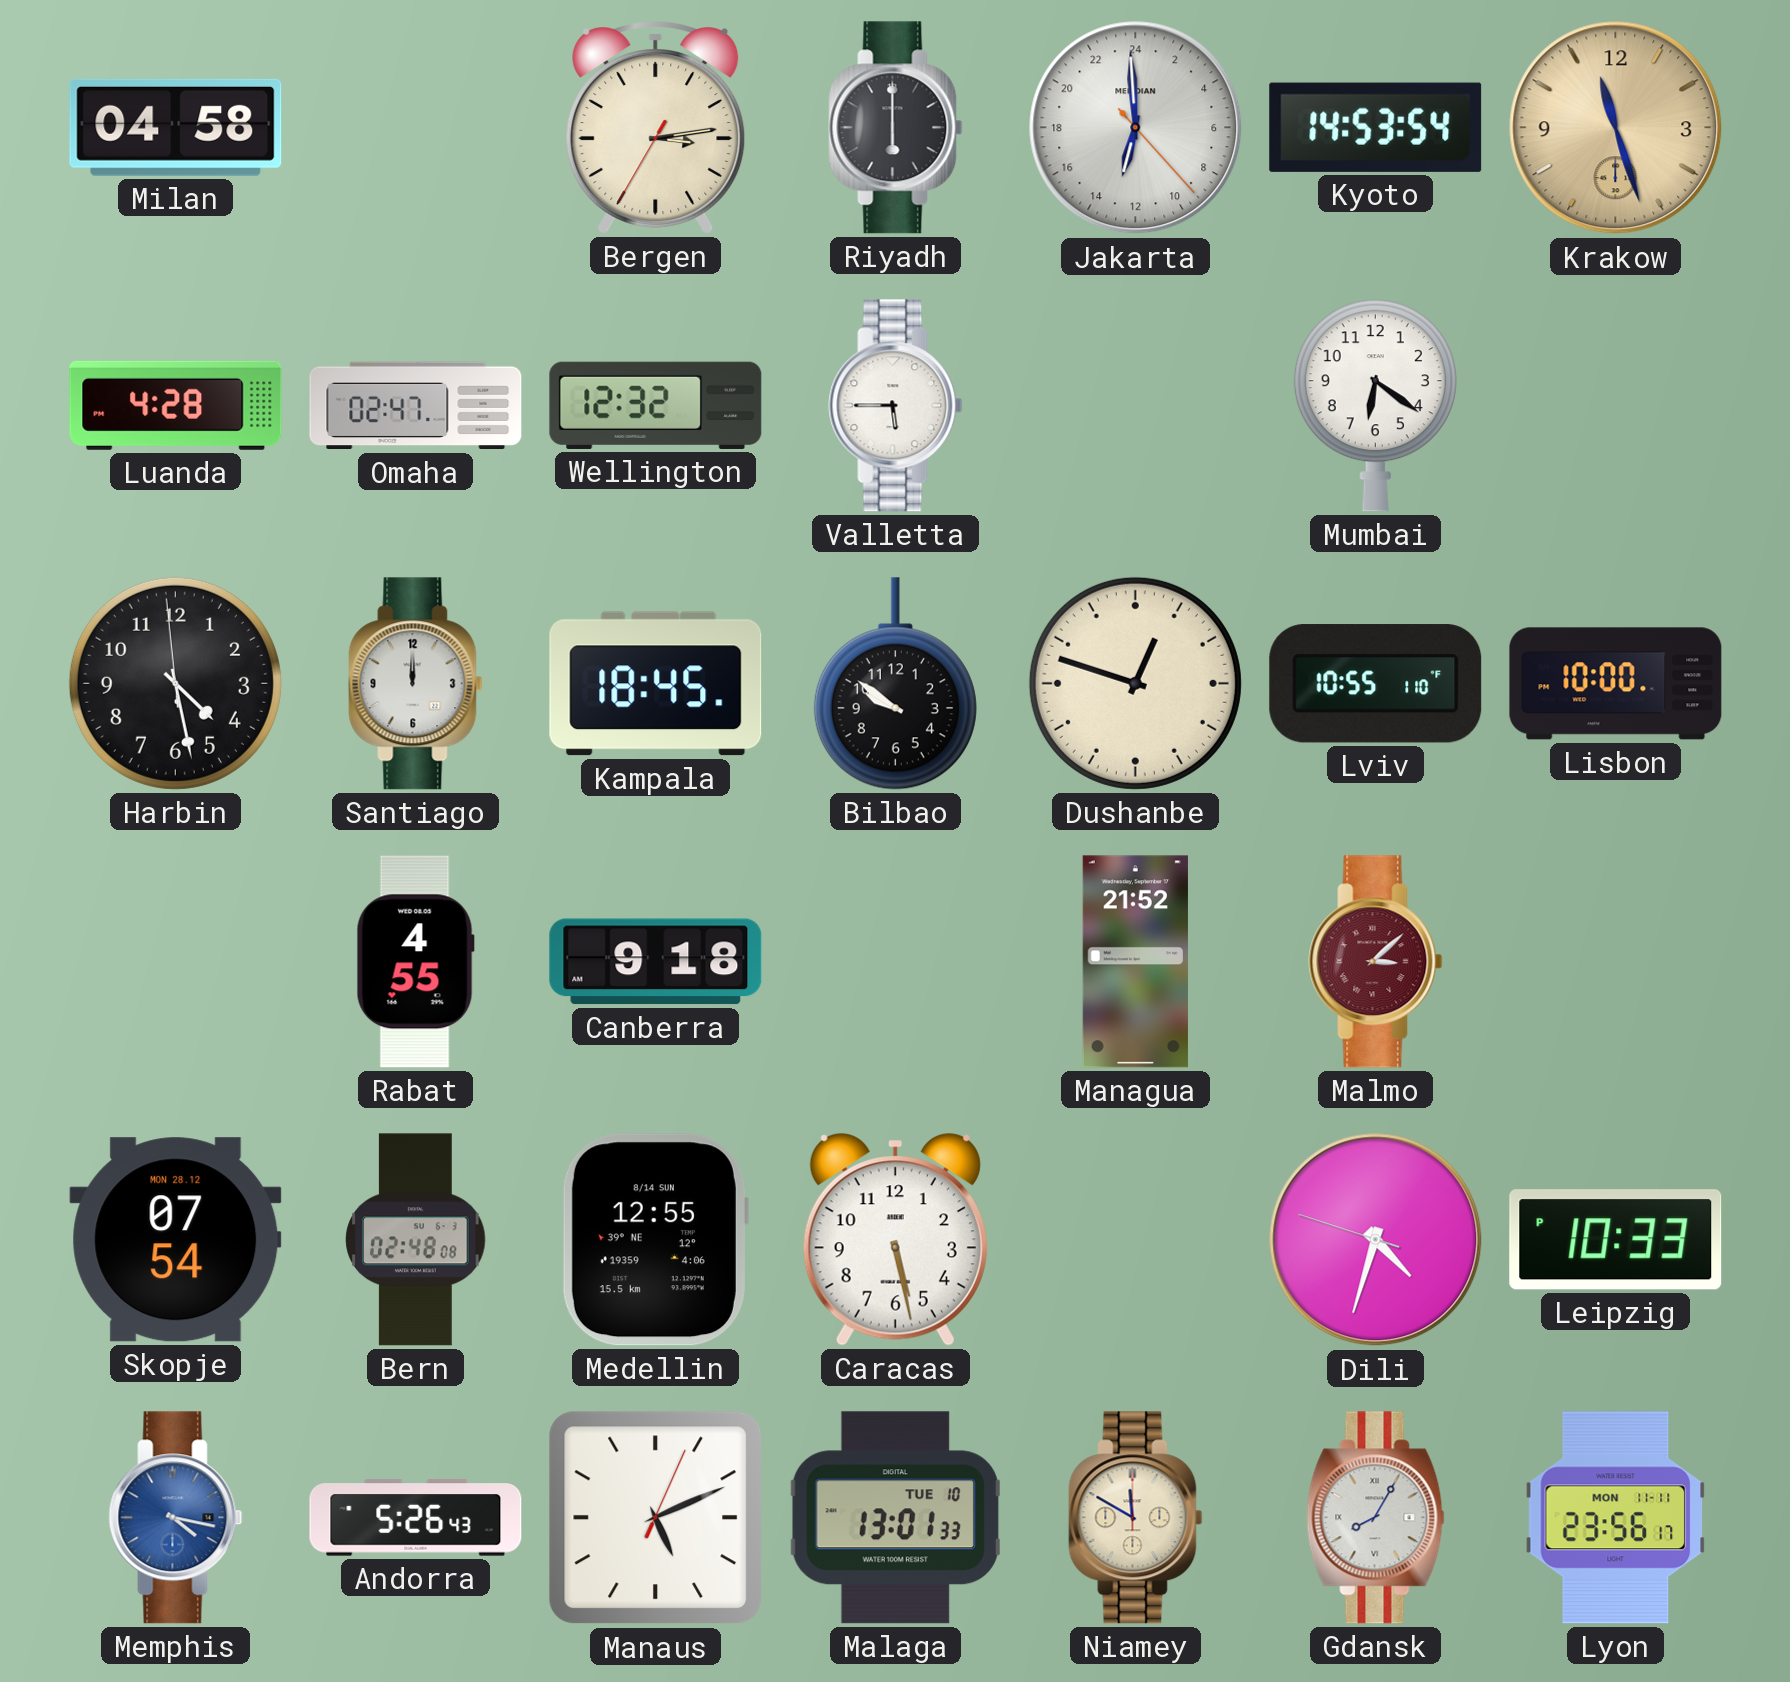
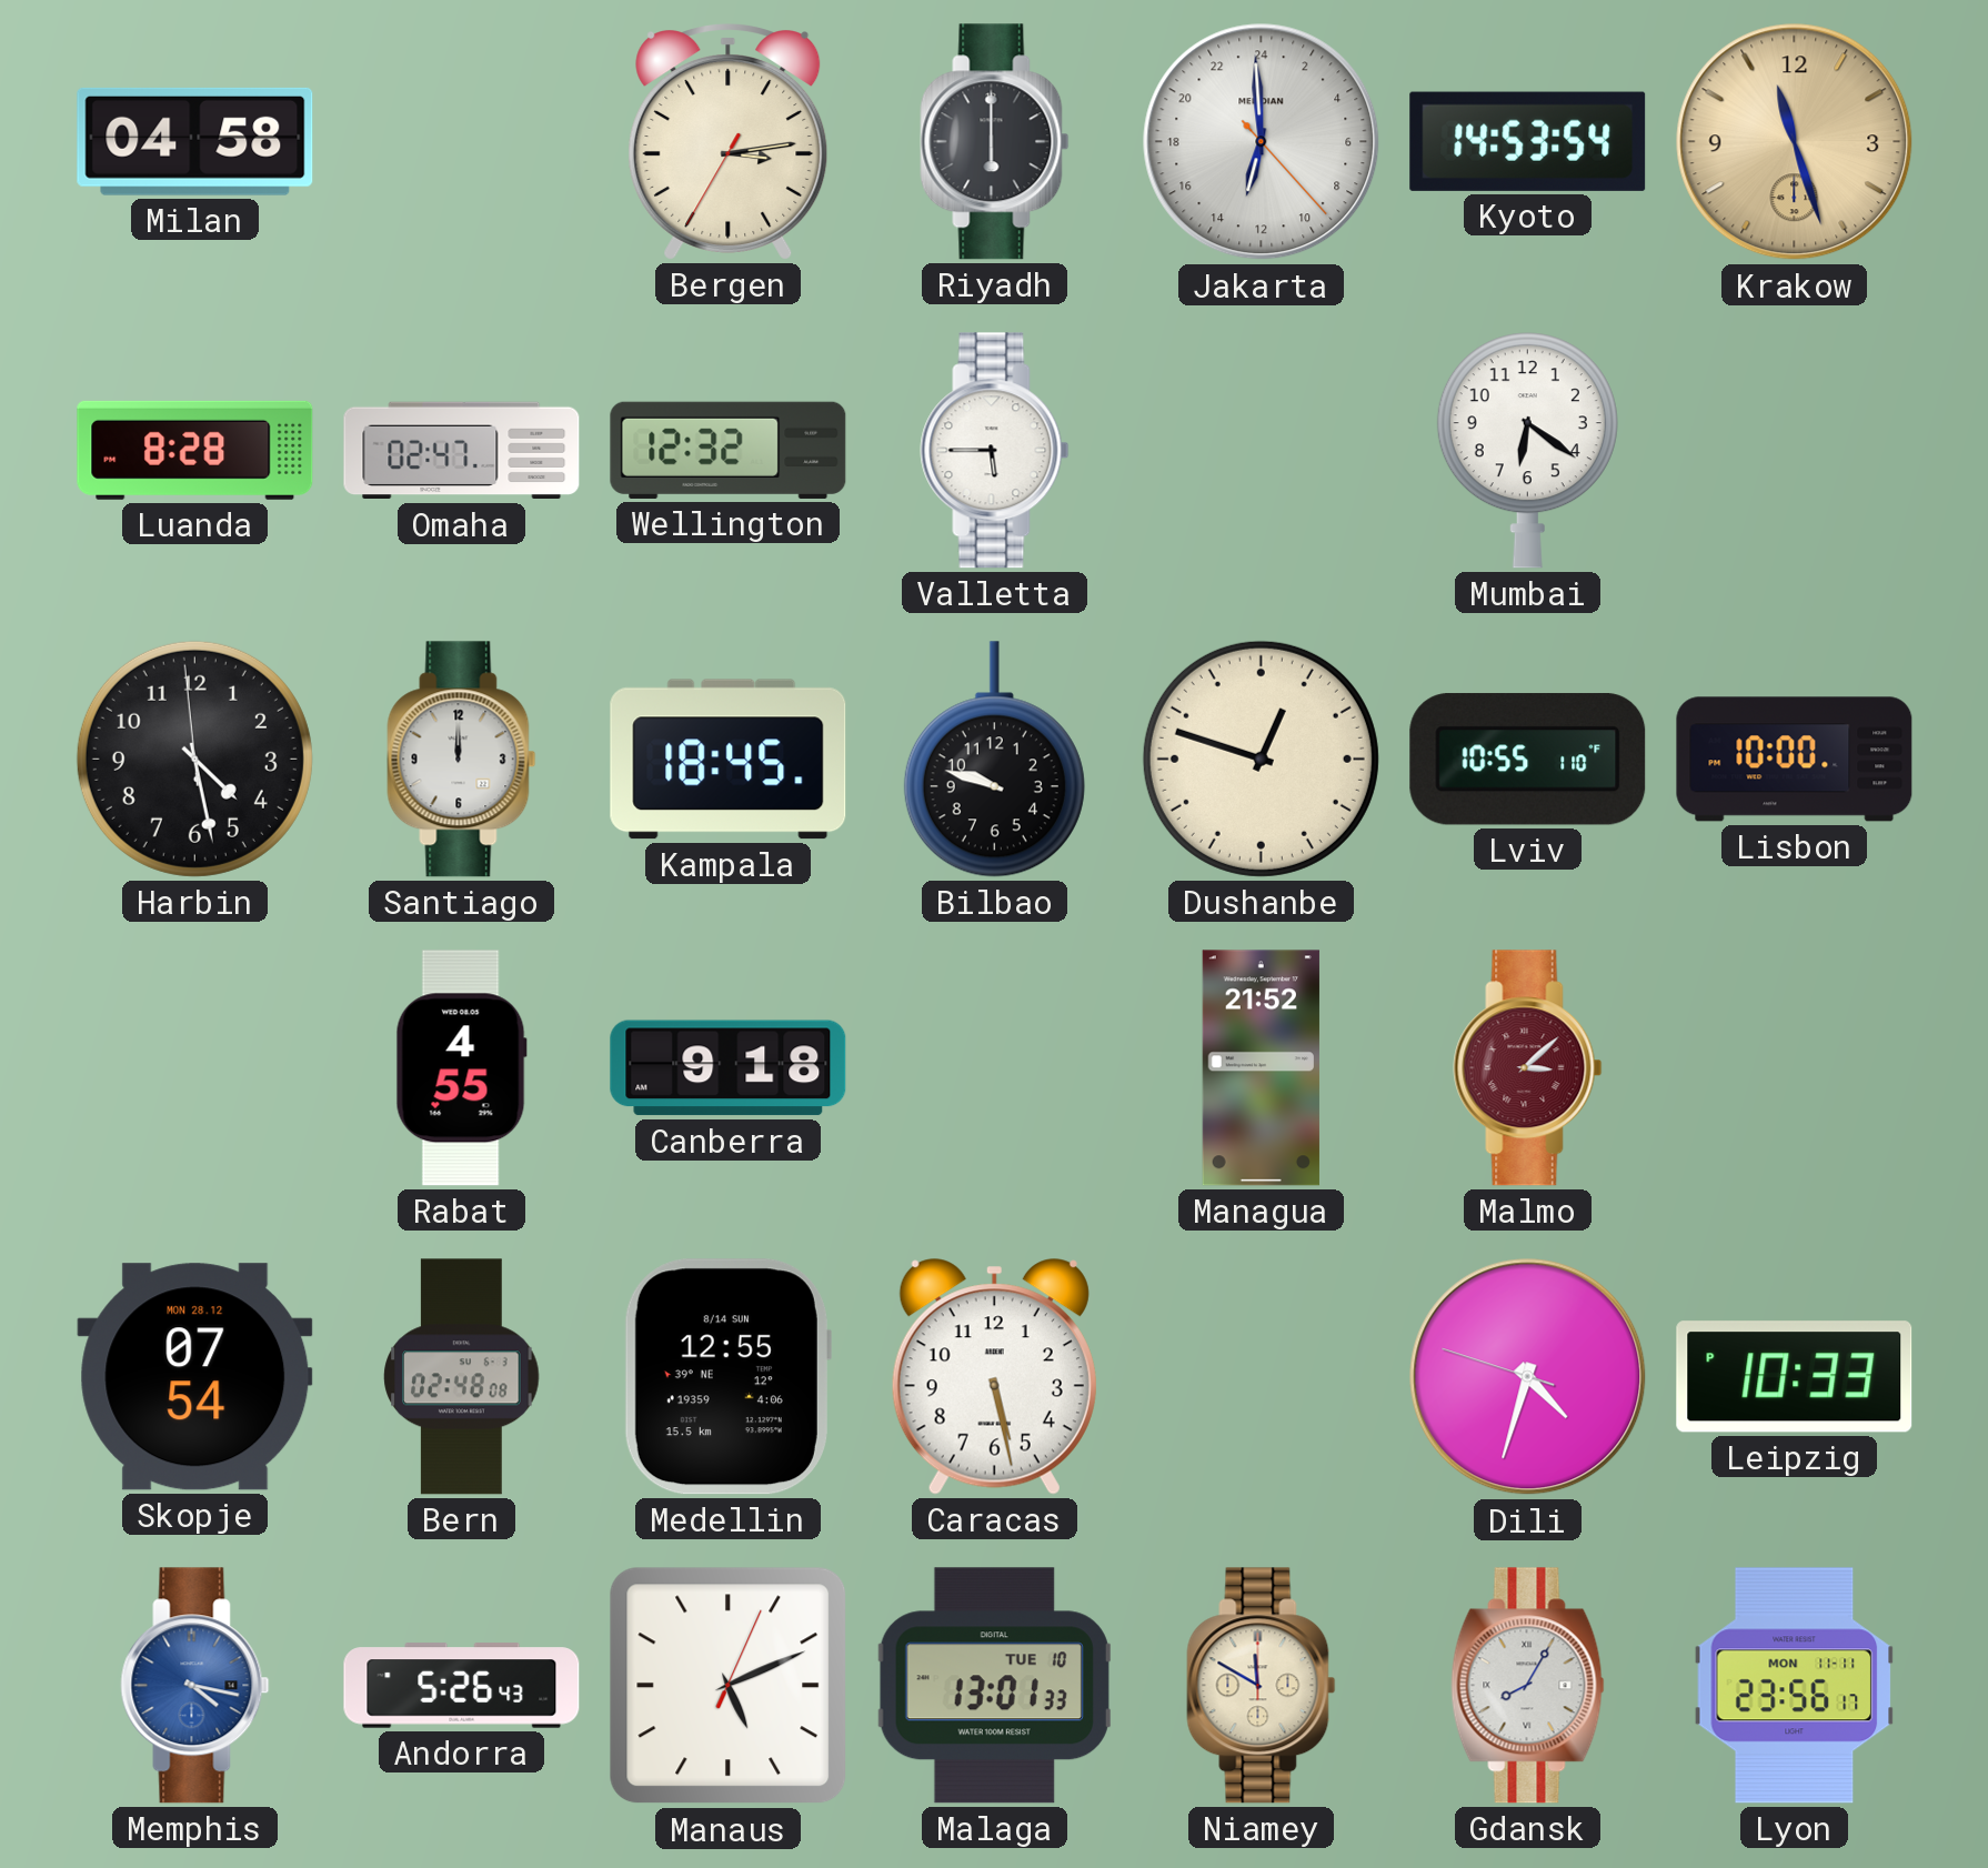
Luanda: 4:28 -> 8:28 (195, 450)
Bilbao: 9:51 -> 9:48 (994, 760)
